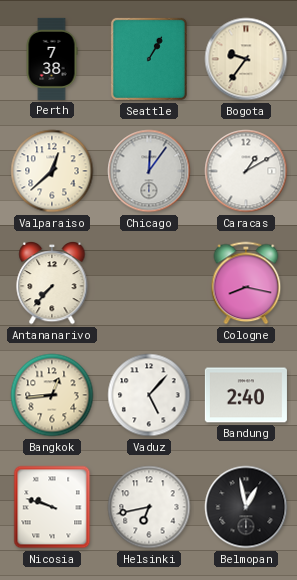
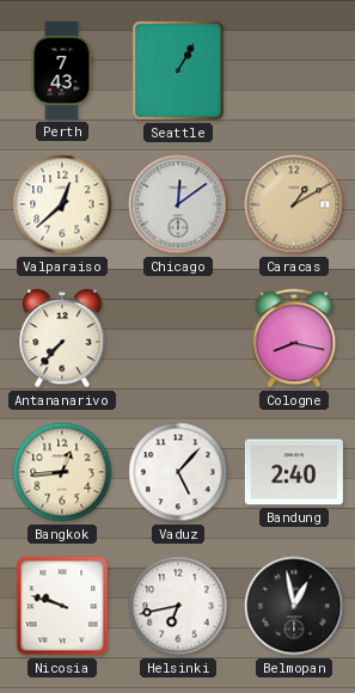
Perth: 7:38 -> 7:43 (62, 70)
Bogota: 9:36 -> none (246, 59)
Chicago: 12:06 -> 12:09 (178, 204)
Caracas dial: white -> champagne (294, 204)
